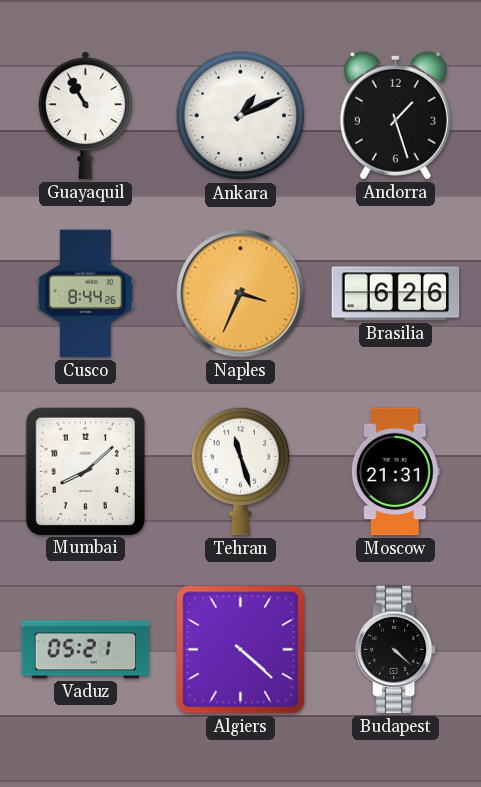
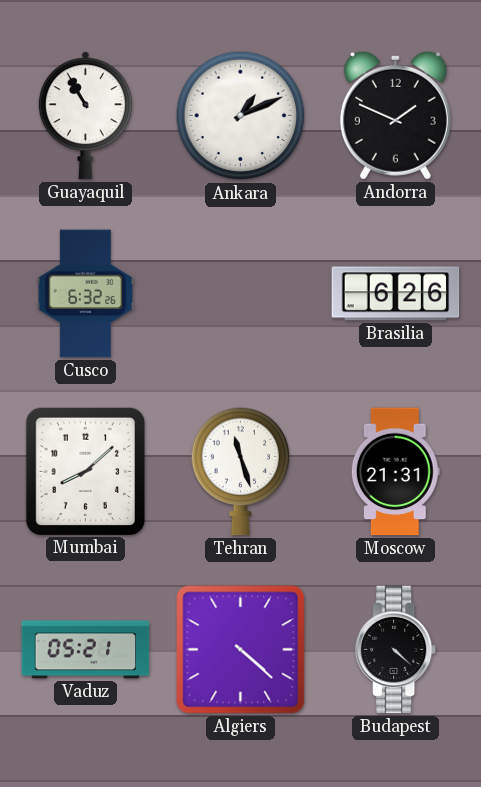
Andorra: 1:27 -> 1:49 (395, 115)
Cusco: 8:44 -> 6:32 (85, 294)
Naples: 3:34 -> none (241, 294)
